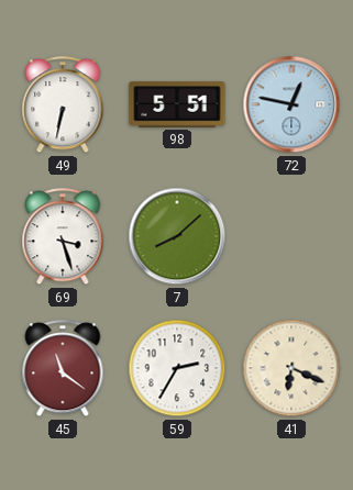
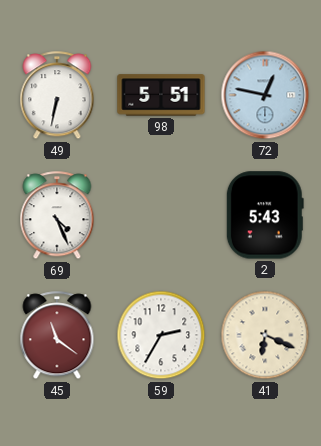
69: 3:27 -> 4:26 (57, 216)
7: 8:08 -> none (177, 236)
2: none -> 5:43 (265, 215)
